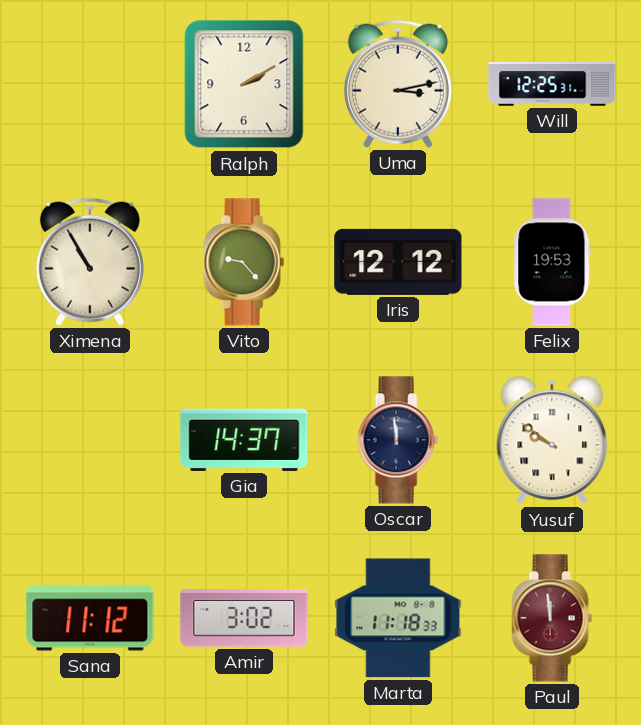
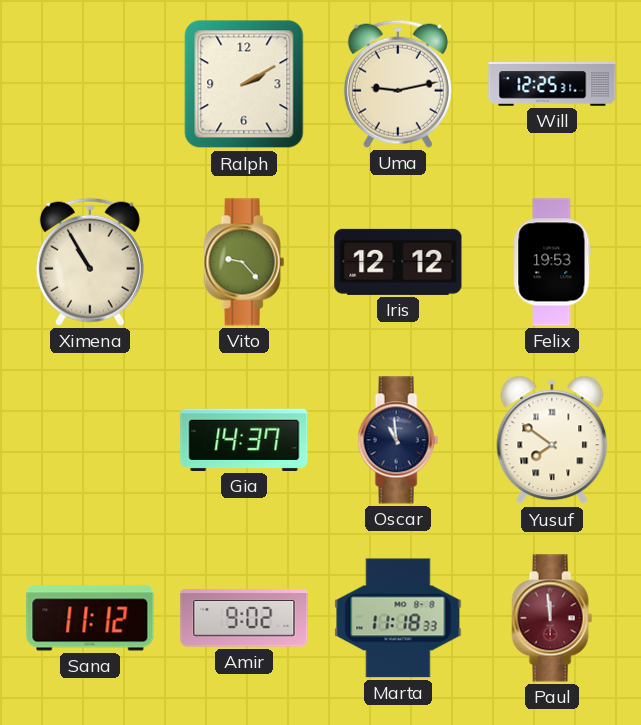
Uma: 3:13 -> 9:13 (398, 84)
Oscar: 11:59 -> 10:59 (398, 440)
Yusuf: 9:51 -> 7:51 (552, 440)
Amir: 3:02 -> 9:02 (244, 618)
